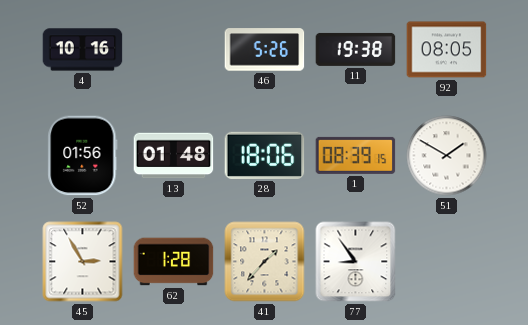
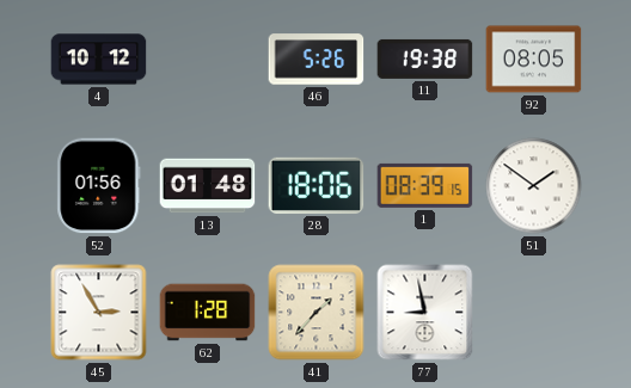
4: 10:16 -> 10:12 (99, 60)
51: 1:50 -> 1:51 (534, 186)
77: 8:54 -> 8:58 (425, 313)
